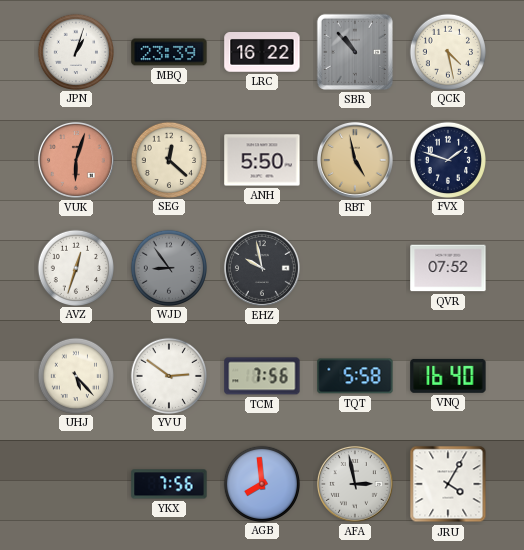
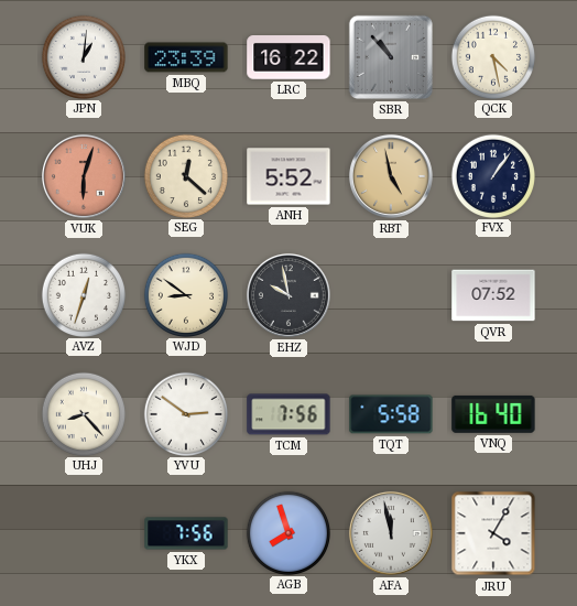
JPN: 1:03 -> 1:01 (83, 56)
ANH: 5:50 -> 5:52 (288, 176)
FVX: 1:48 -> 1:06 (492, 175)
WJD: 8:54 -> 8:51 (185, 294)
WJD dial: grey -> cream (185, 294)
UHJ: 5:23 -> 8:23 (83, 413)
AGB: 7:59 -> 7:57 (287, 532)
AFA: 2:58 -> 11:58 (391, 533)
